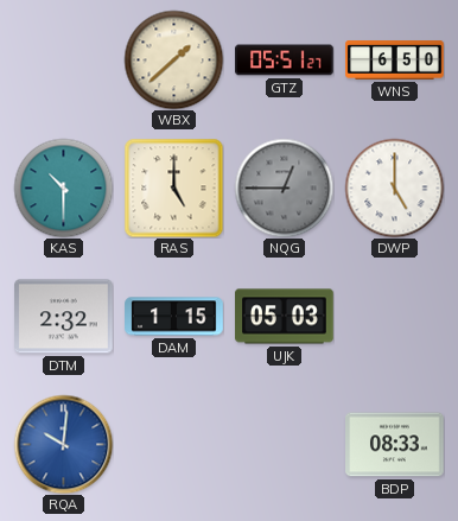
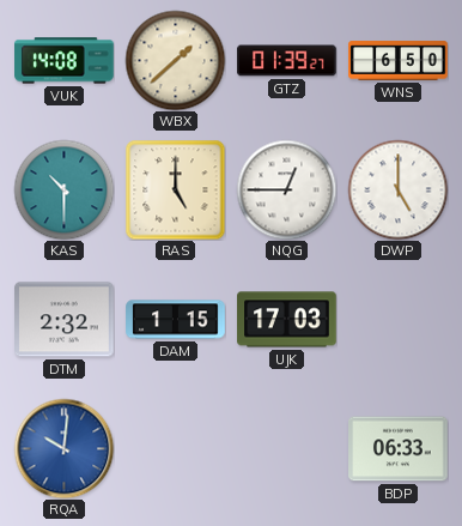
VUK: none -> 14:08 (65, 61)
GTZ: 05:51 -> 01:39 (287, 61)
NQG dial: grey -> white (286, 189)
UJK: 05:03 -> 17:03 (287, 320)
BDP: 08:33 -> 06:33 (399, 449)
